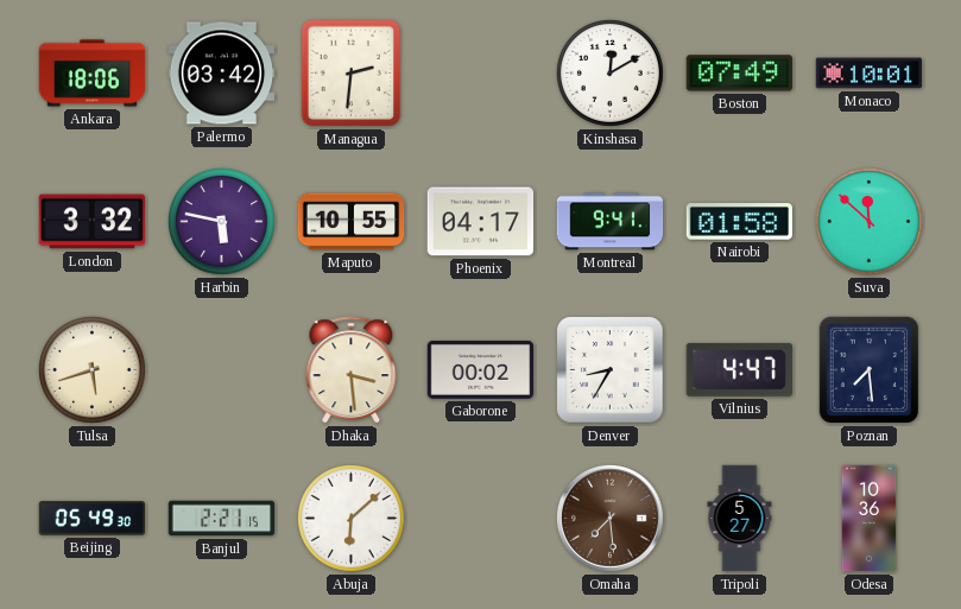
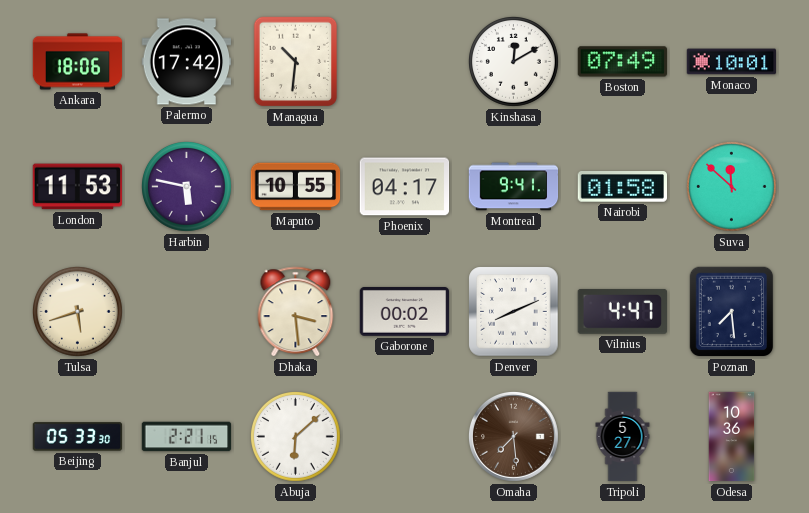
Palermo: 03:42 -> 17:42 (187, 62)
Managua: 2:31 -> 10:31 (296, 62)
London: 3:32 -> 11:53 (78, 187)
Denver: 8:35 -> 8:11 (514, 312)
Beijing: 05:49 -> 05:33 (78, 437)
